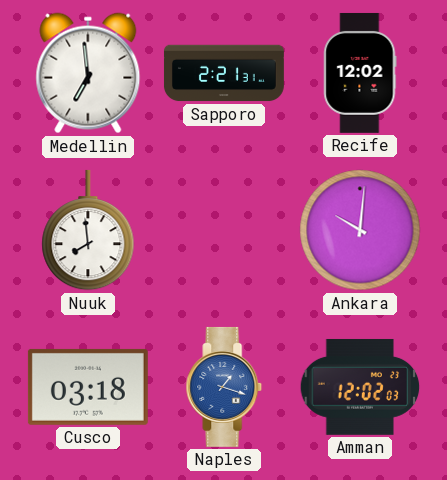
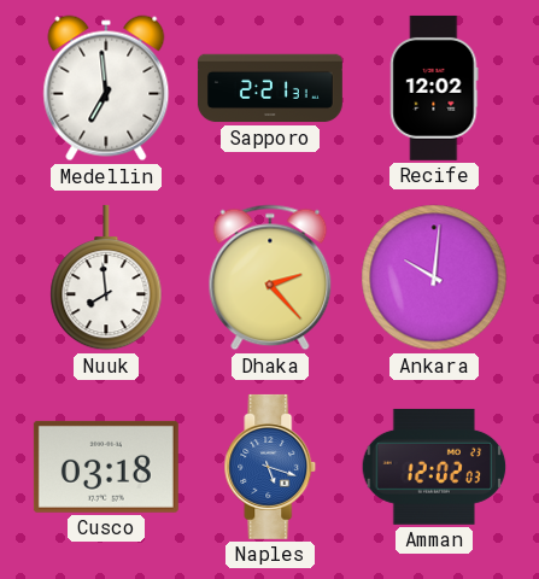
Dhaka: none -> 2:23 (270, 277)
Naples: 1:18 -> 5:18 (270, 467)
